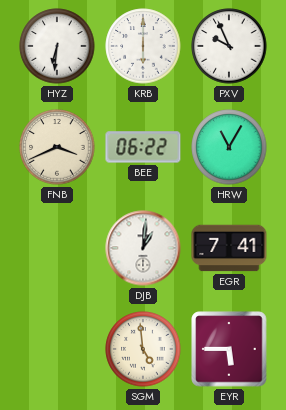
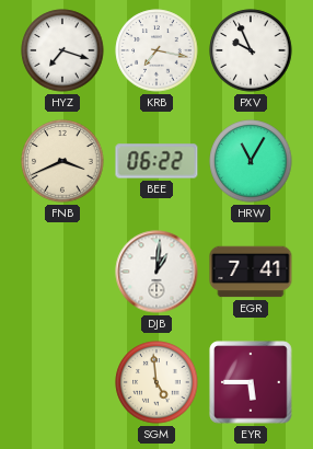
HYZ: 6:31 -> 7:18 (62, 50)
KRB: 6:00 -> 7:17 (156, 50)
